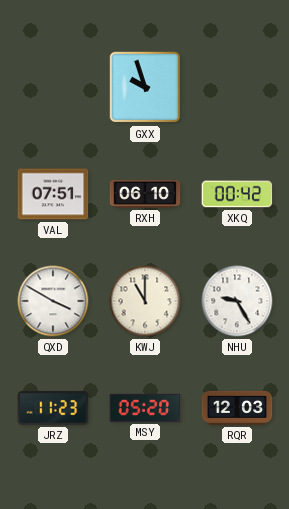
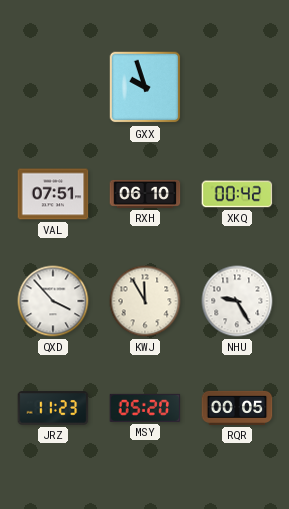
QXD: 3:50 -> 3:53 (53, 301)
KWJ: 11:00 -> 11:55 (145, 301)
RQR: 12:03 -> 00:05 (237, 408)
